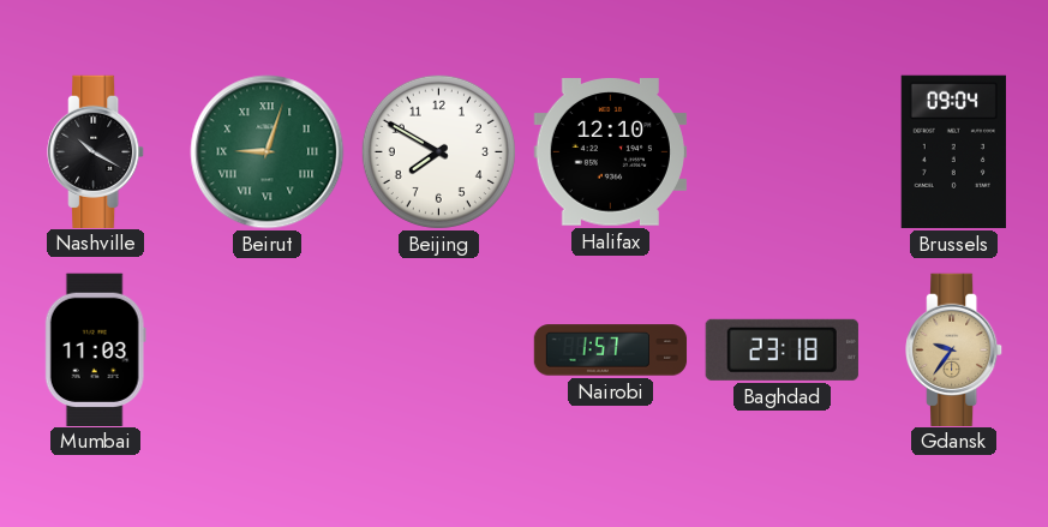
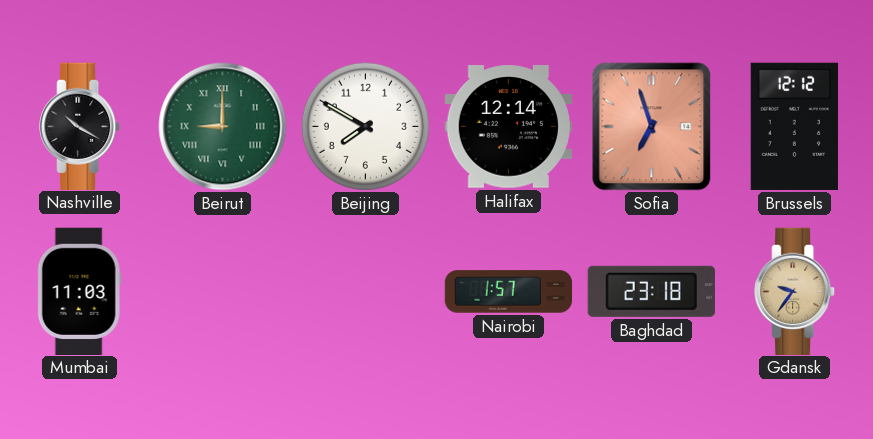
Beirut: 9:03 -> 9:00 (223, 127)
Halifax: 12:10 -> 12:14 (508, 127)
Sofia: none -> 6:57 (652, 127)
Brussels: 09:04 -> 12:12 (794, 126)
